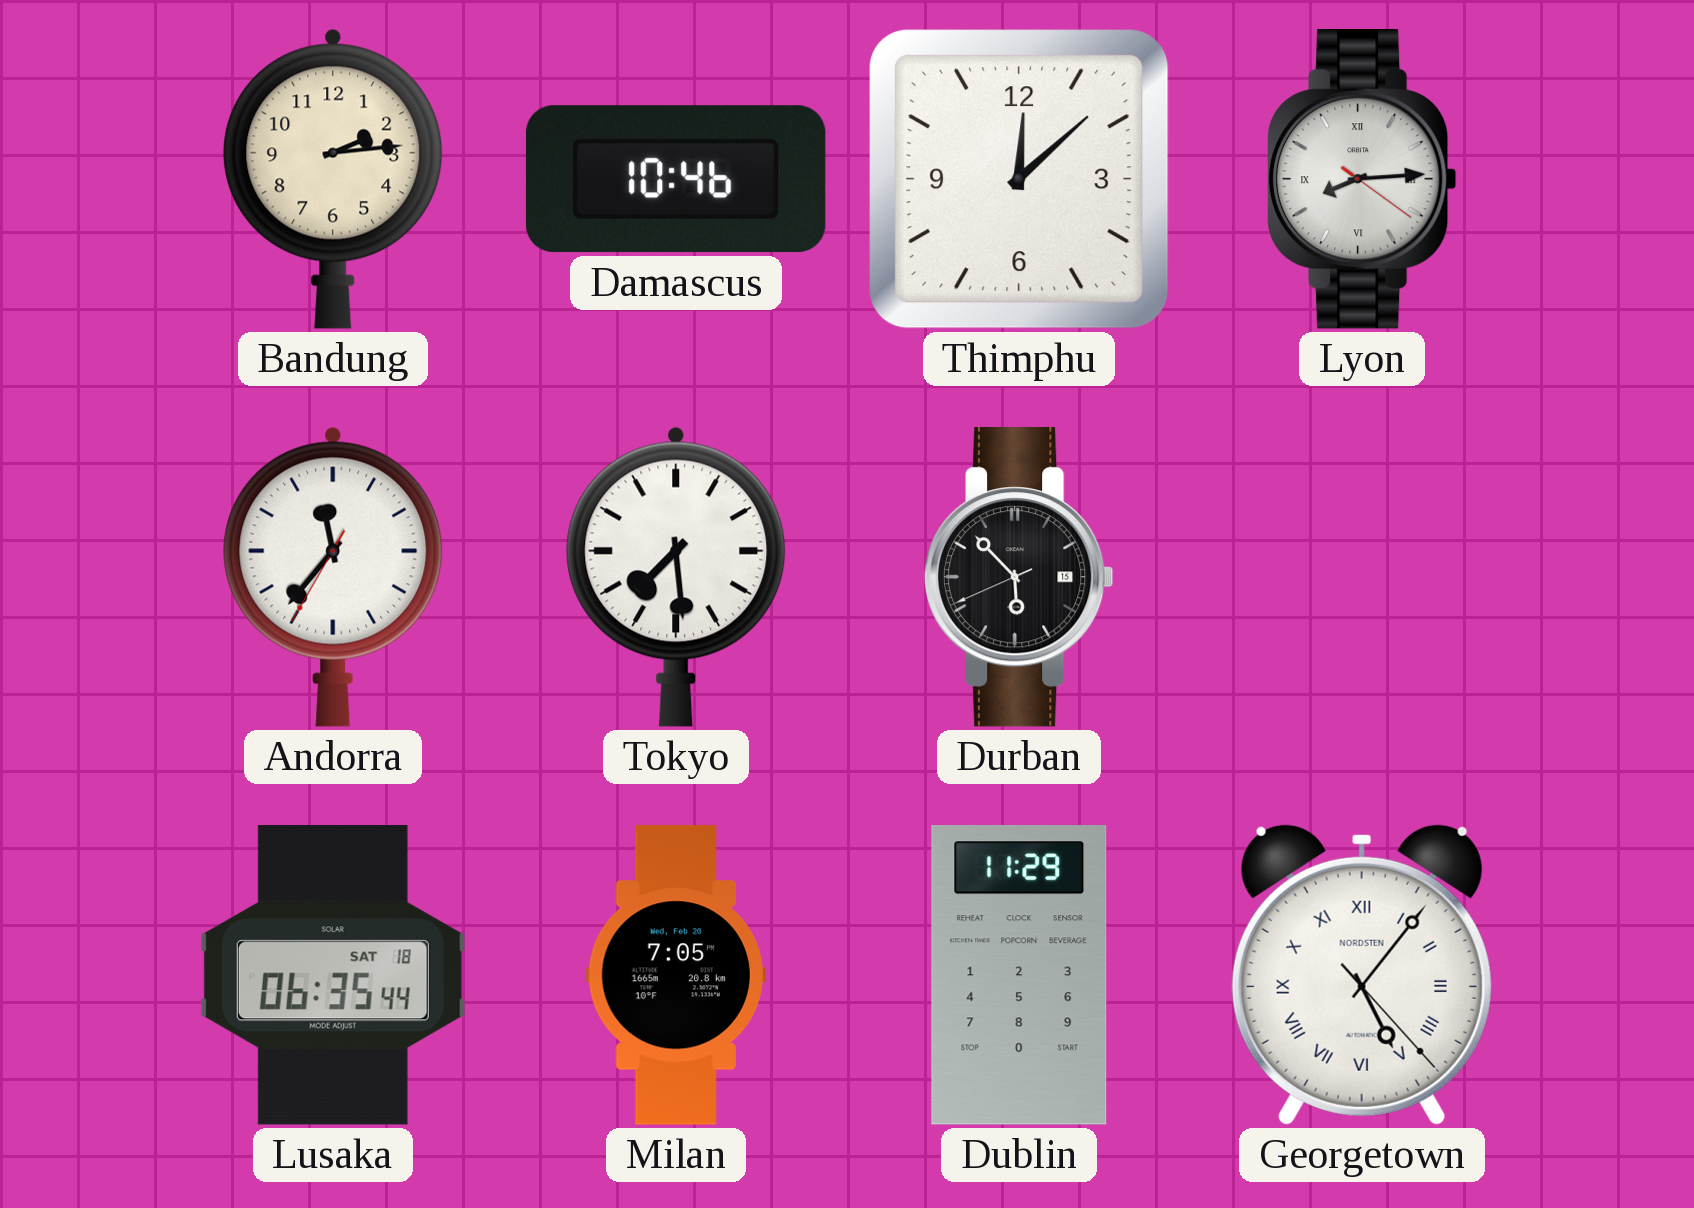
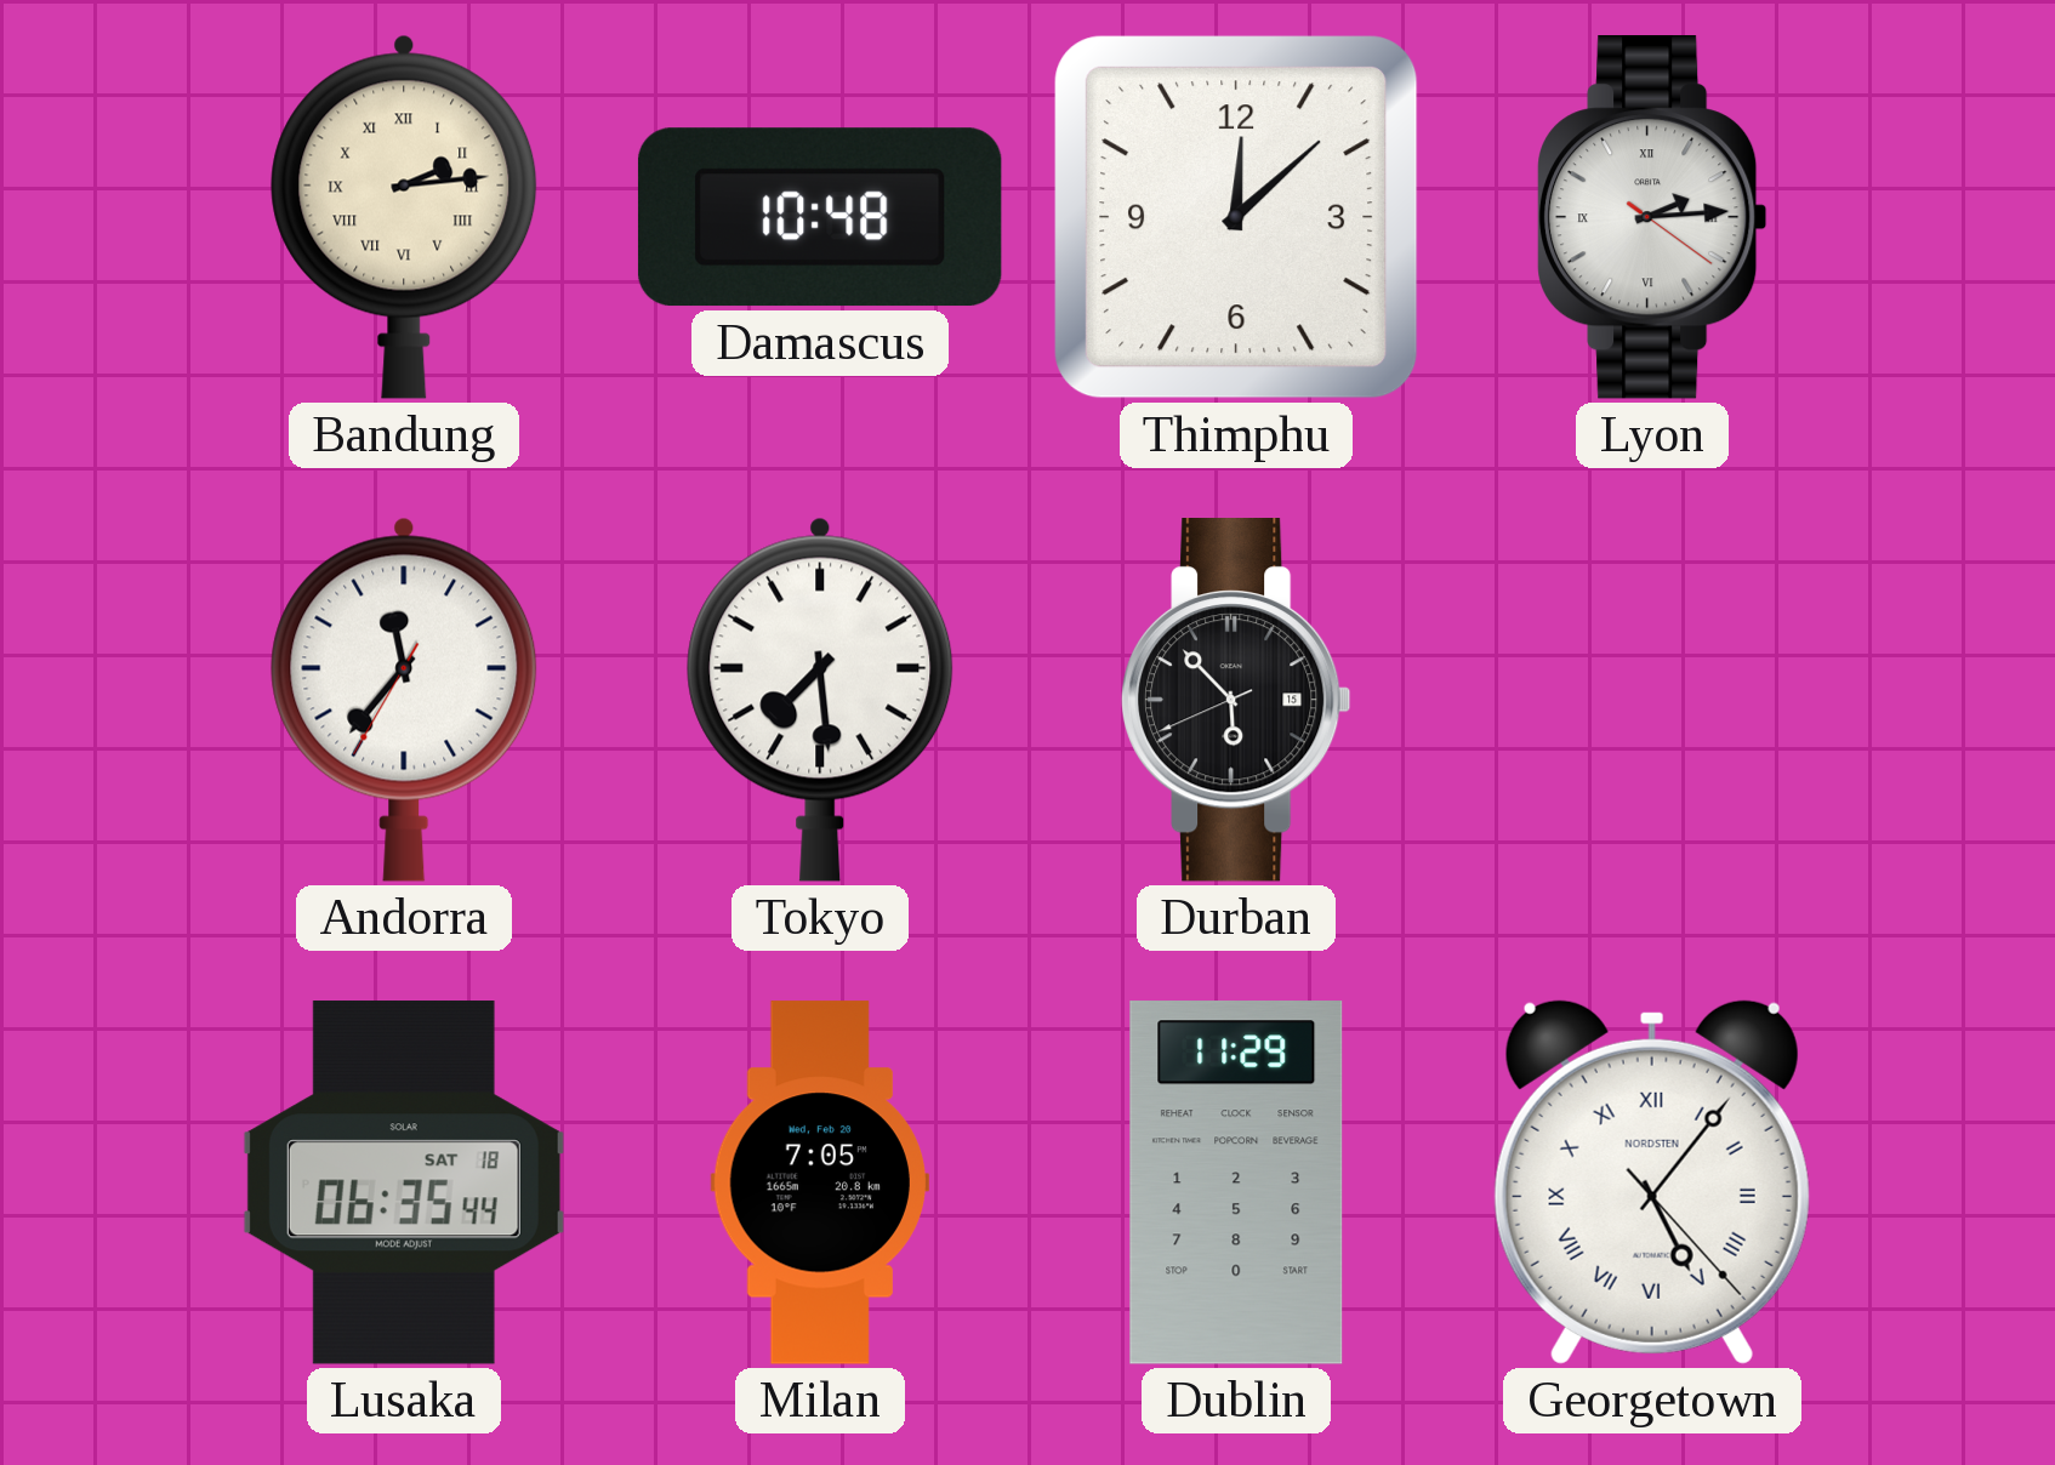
Bandung numerals: Arabic -> Roman (404, 217)
Damascus: 10:46 -> 10:48 (820, 217)
Lyon: 8:14 -> 2:14 (1652, 218)
